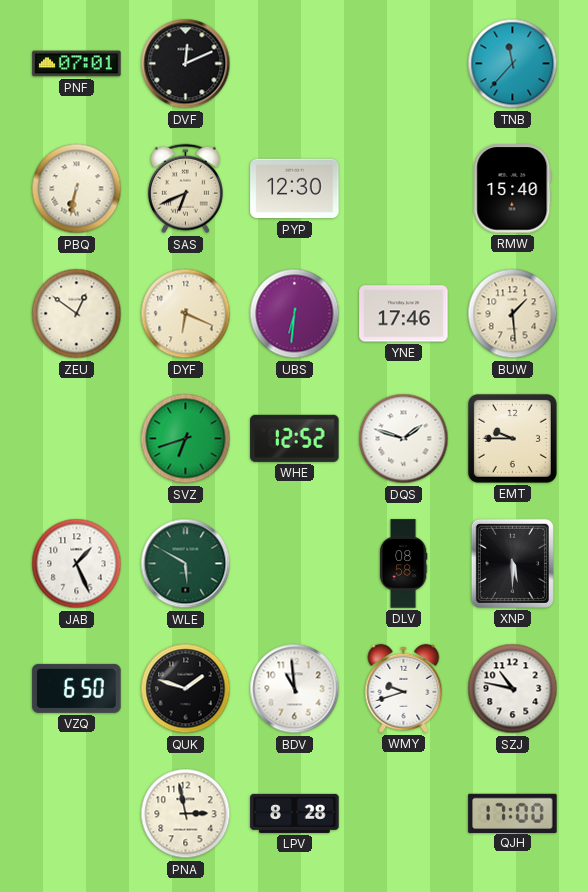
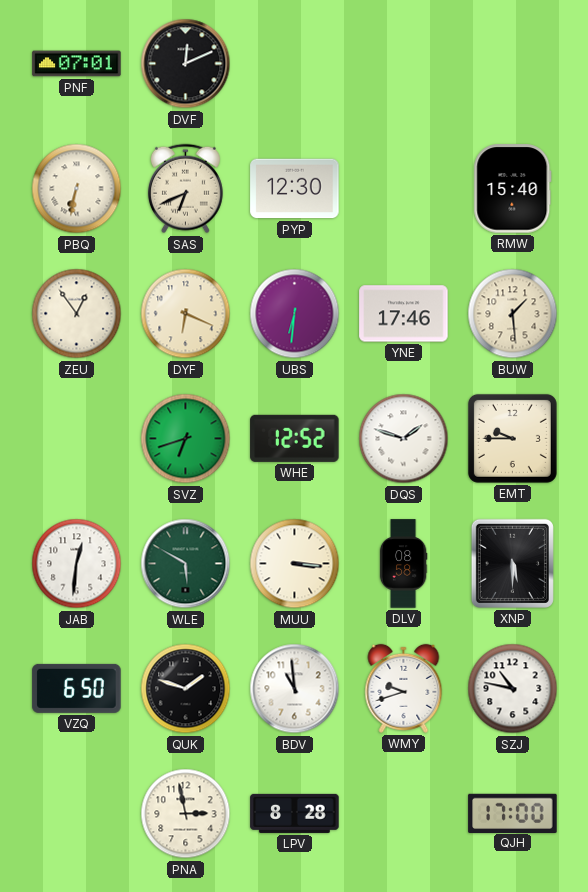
TNB: 11:37 -> none (513, 64)
ZEU: 12:51 -> 12:54 (77, 314)
JAB: 1:26 -> 12:31 (77, 564)
MUU: none -> 3:16 (295, 564)
